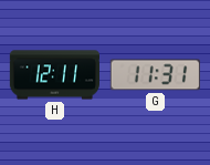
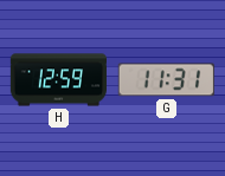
H: 12:11 -> 12:59 (58, 80)
